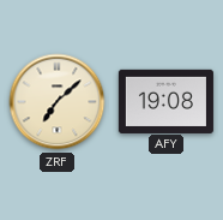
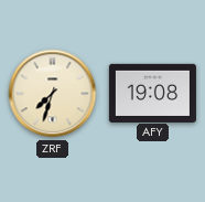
ZRF: 7:08 -> 7:33 (53, 94)
